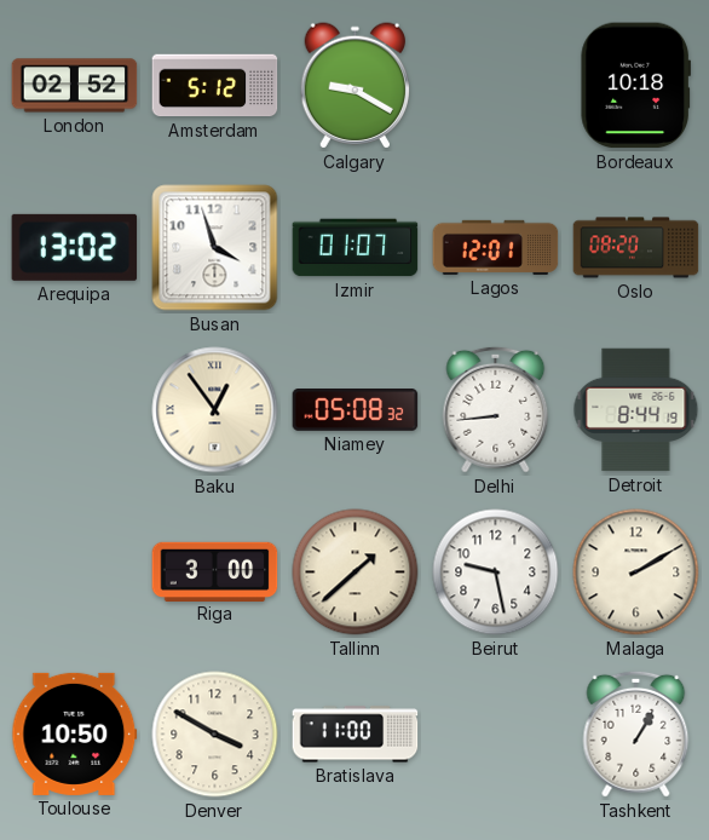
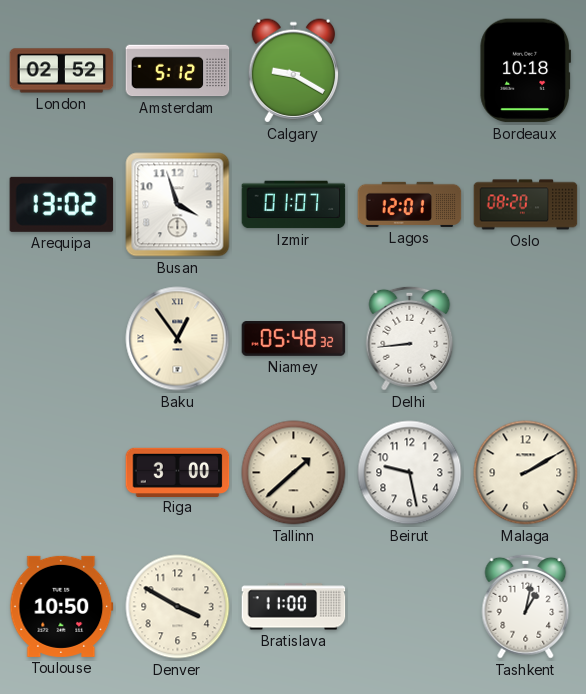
Niamey: 05:08 -> 05:48 (294, 339)
Detroit: 8:44 -> none (636, 410)
Tashkent: 1:05 -> 1:02 (526, 606)
